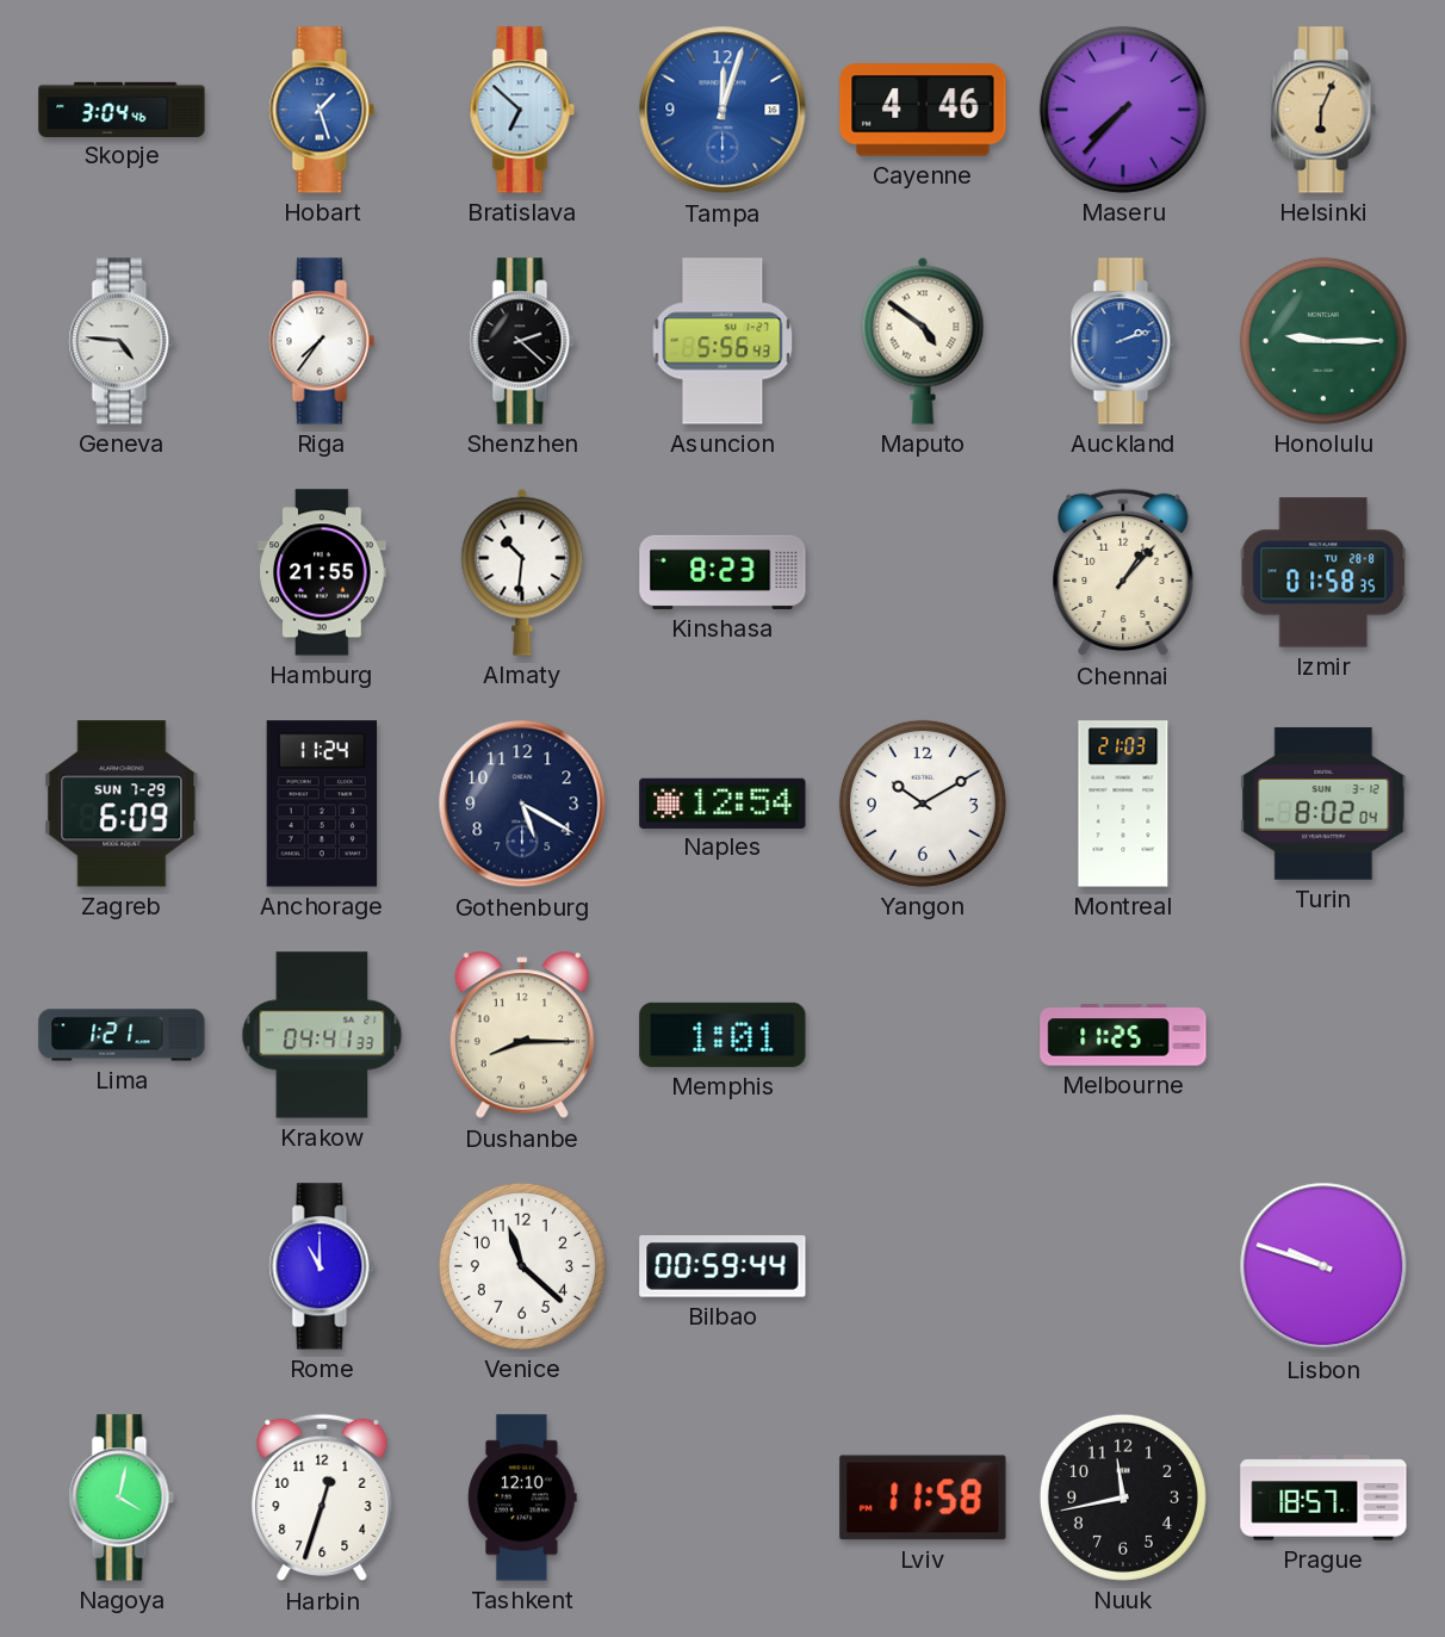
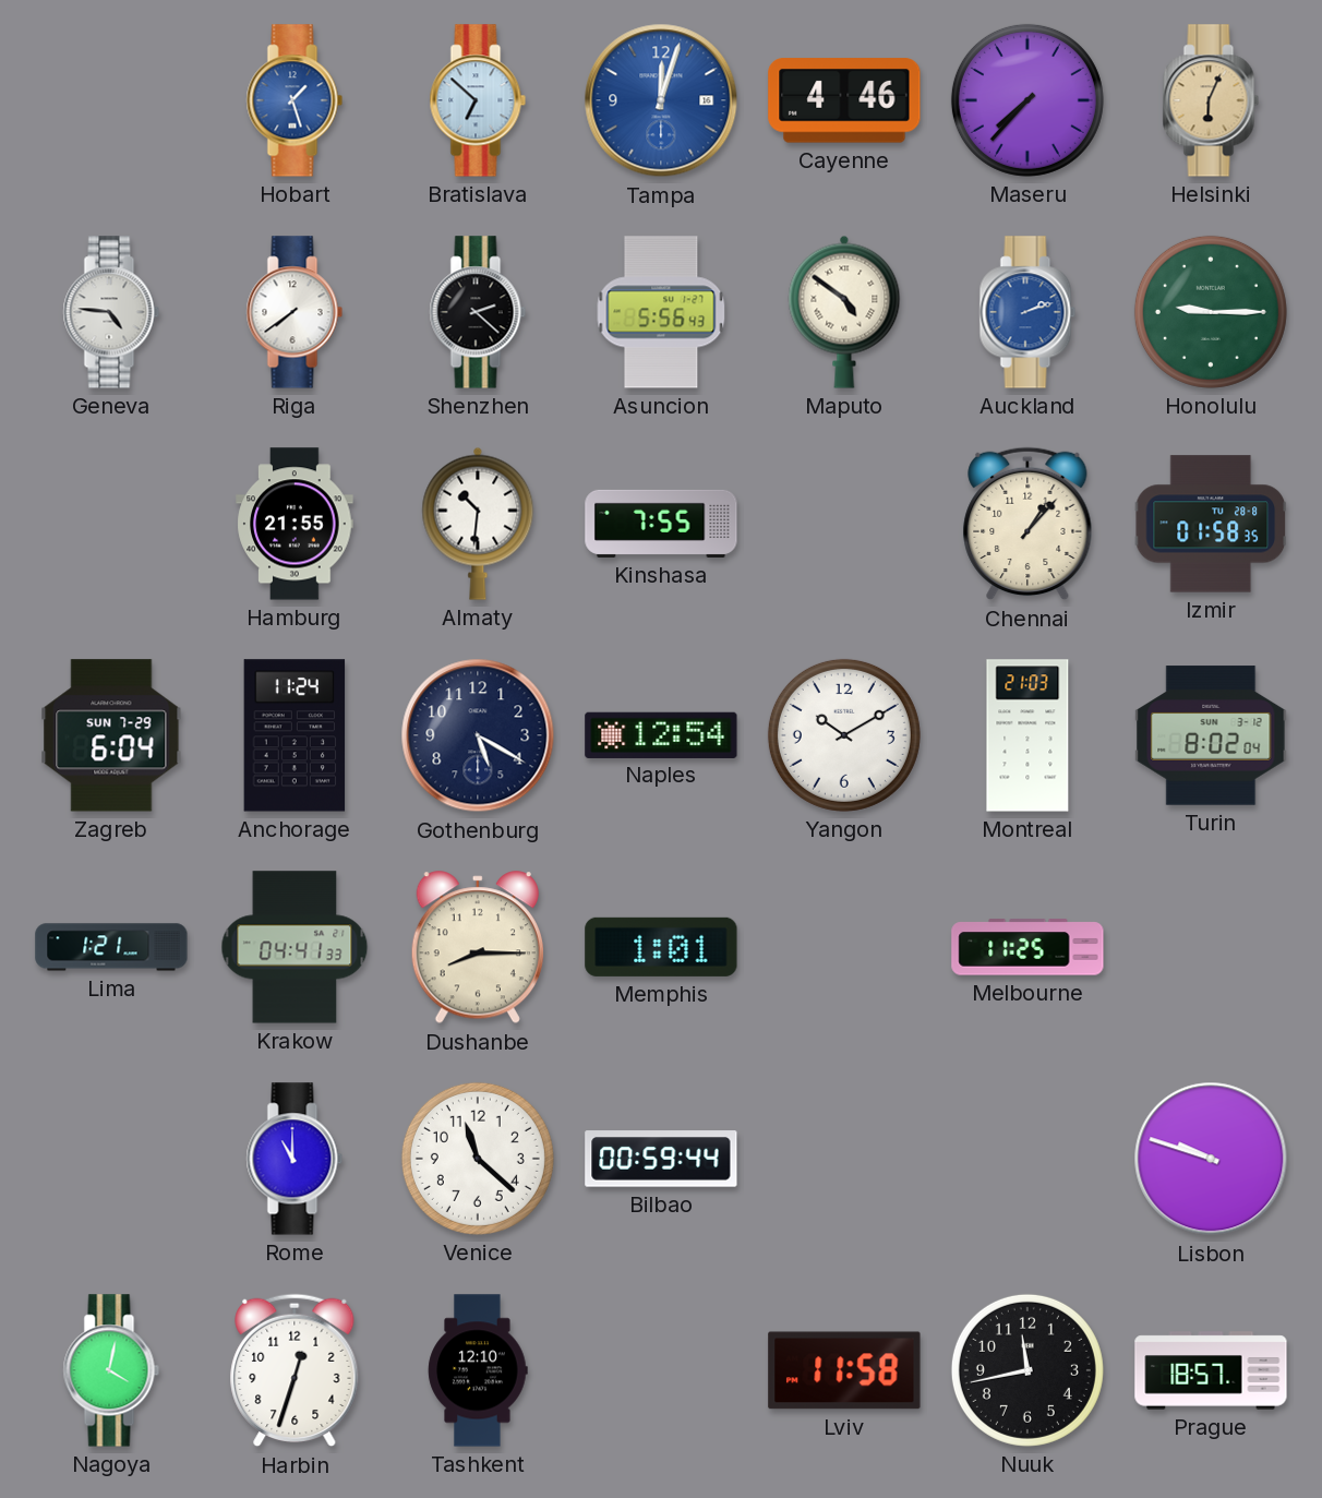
Skopje: 3:04 -> none (122, 108)
Riga: 7:36 -> 7:39 (295, 312)
Kinshasa: 8:23 -> 7:55 (661, 524)
Zagreb: 6:09 -> 6:04 (111, 735)
